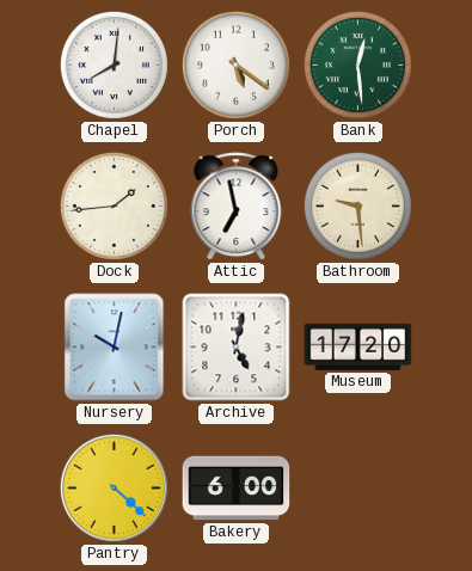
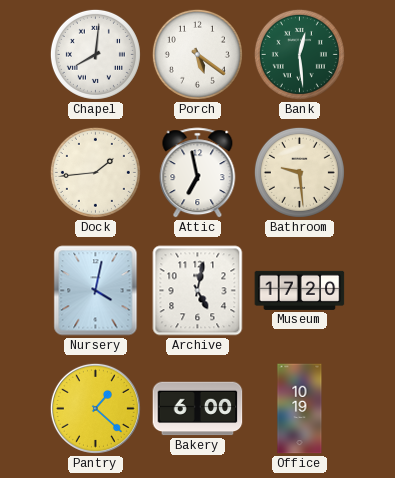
Nursery: 10:02 -> 4:02 (96, 291)
Pantry: 4:22 -> 1:22 (95, 408)
Office: none -> 10:19 (300, 409)
